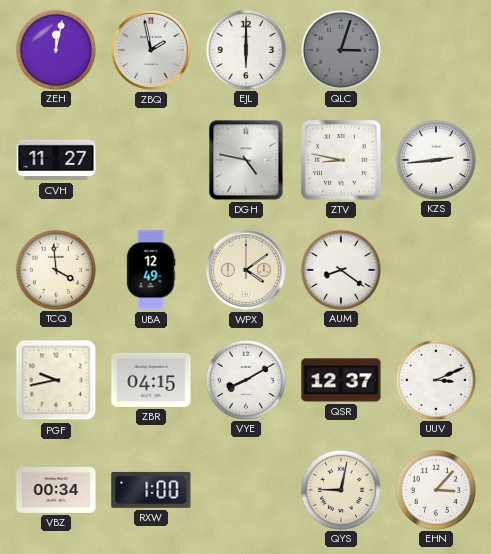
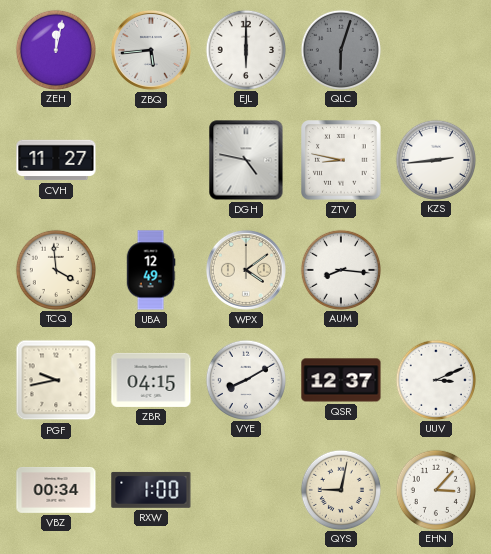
ZBQ: 1:58 -> 5:44 (151, 50)
QLC: 3:03 -> 6:03 (340, 49)
AUM: 8:21 -> 8:16 (340, 269)
